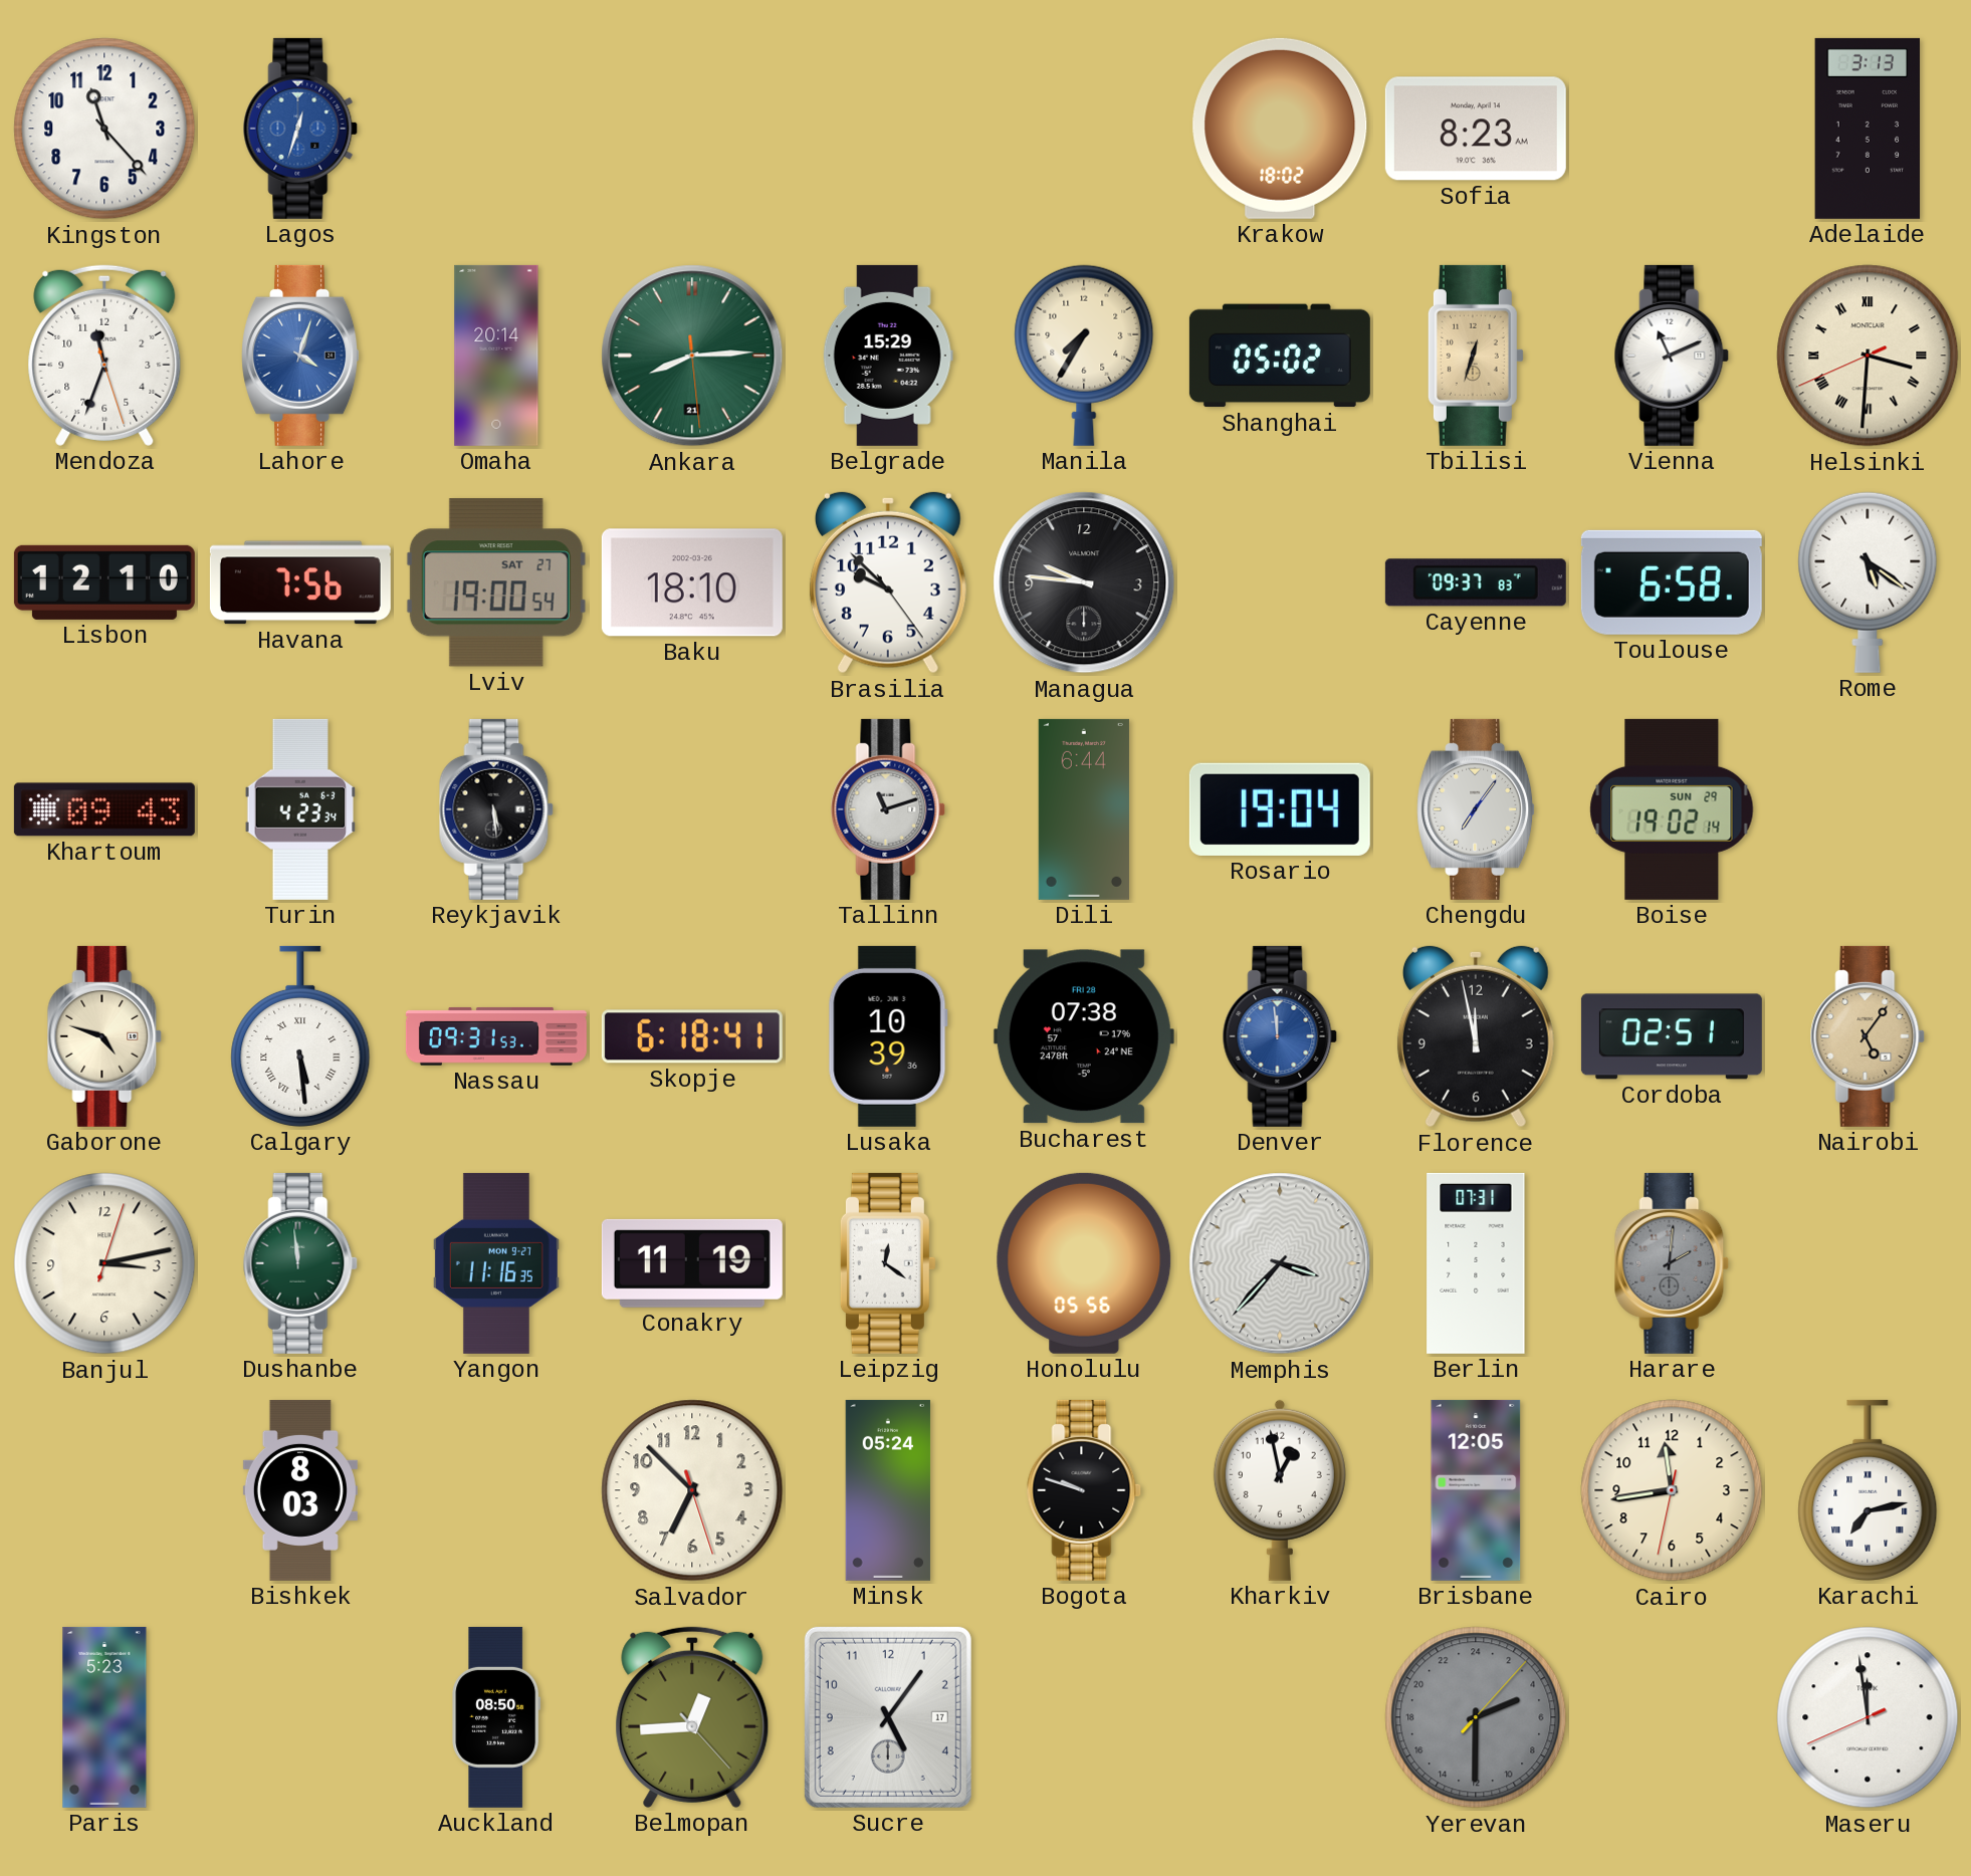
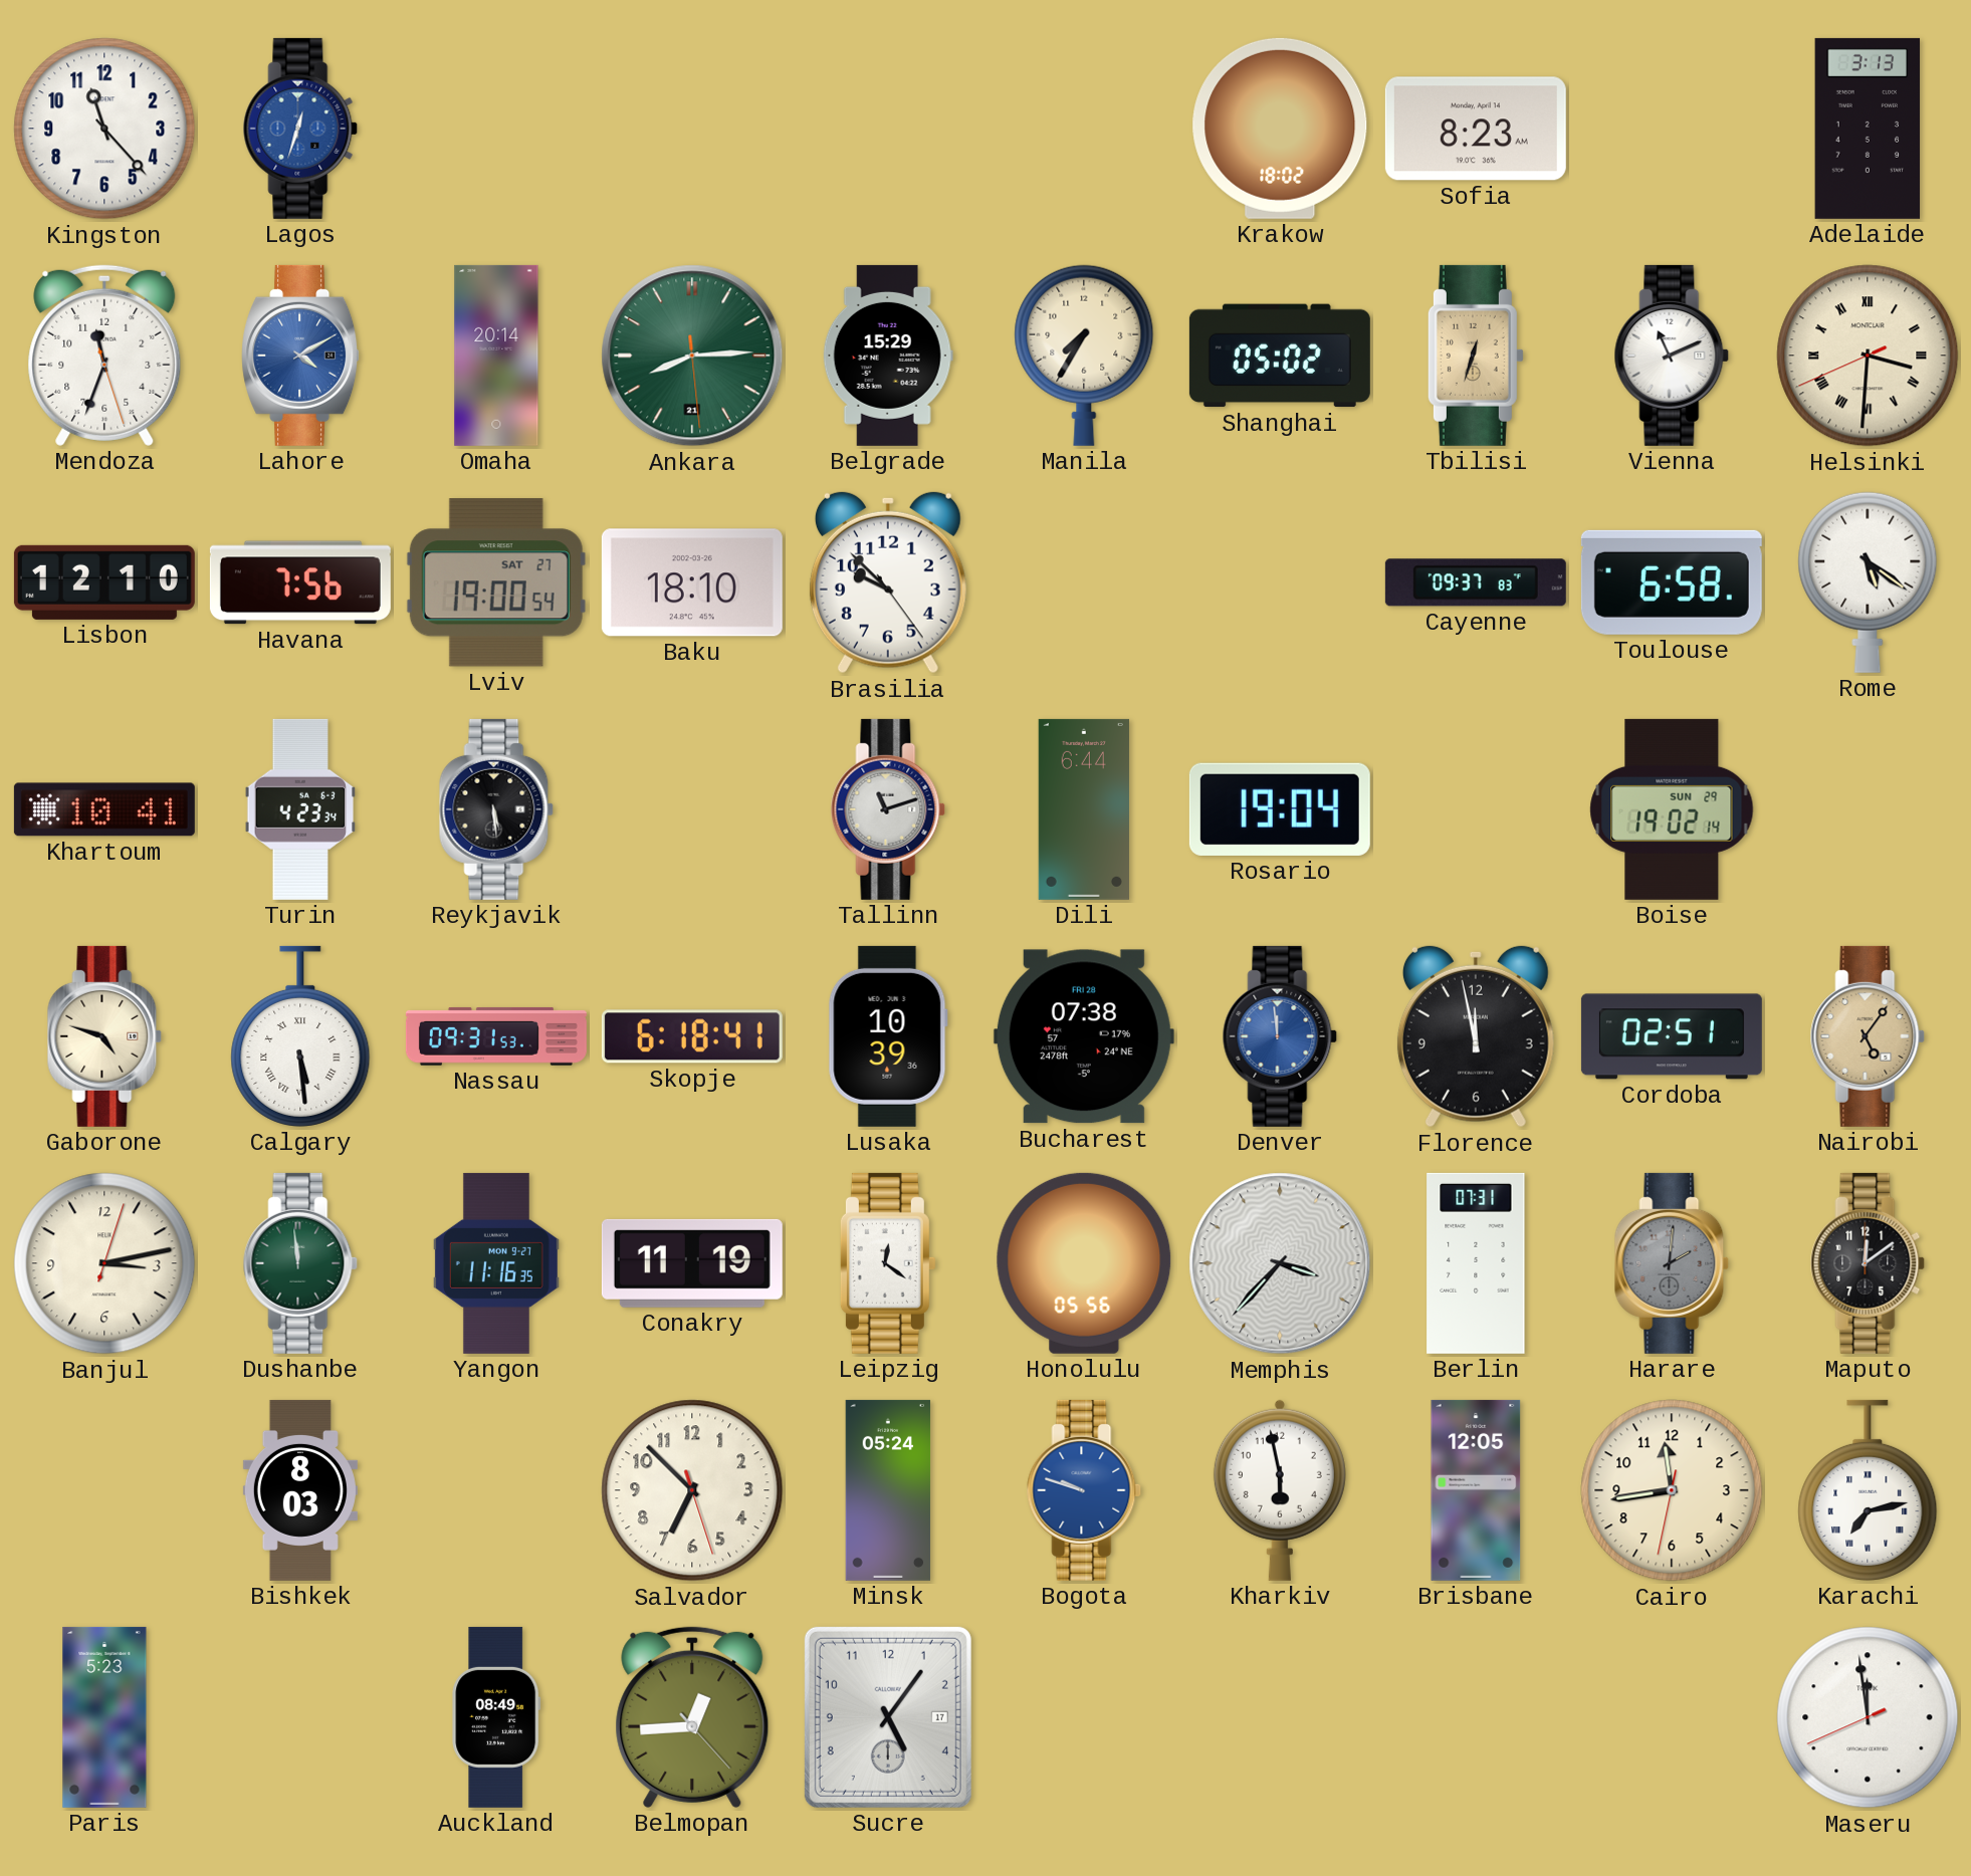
Lahore: 4:03 -> 4:10 (301, 356)
Managua: 9:46 -> none (1084, 582)
Khartoum: 09:43 -> 10:41 (104, 809)
Chengdu: 7:06 -> none (1477, 809)
Maputo: none -> 12:09 (1868, 1263)
Bogota dial: black -> blue (1084, 1490)
Kharkiv: 12:58 -> 5:58 (1280, 1490)
Auckland: 08:50 -> 08:49 (496, 1717)
Yerevan: 4:30 -> none (1476, 1717)
